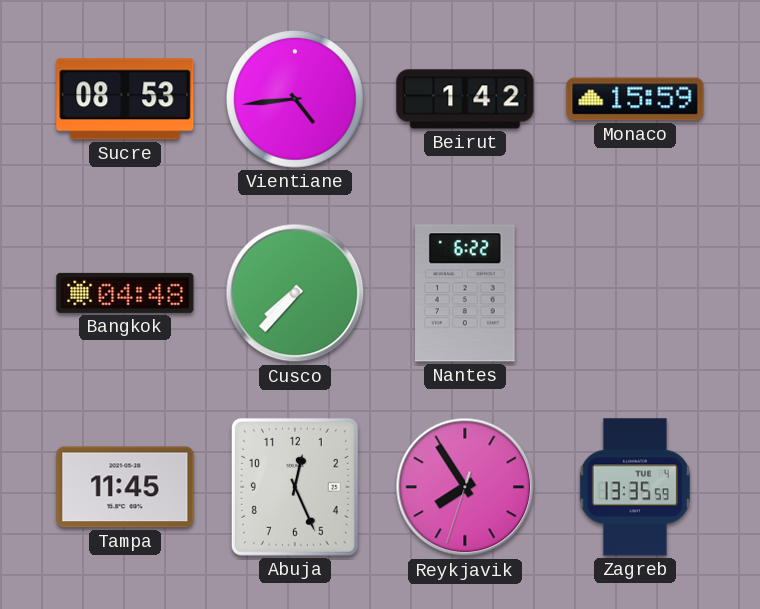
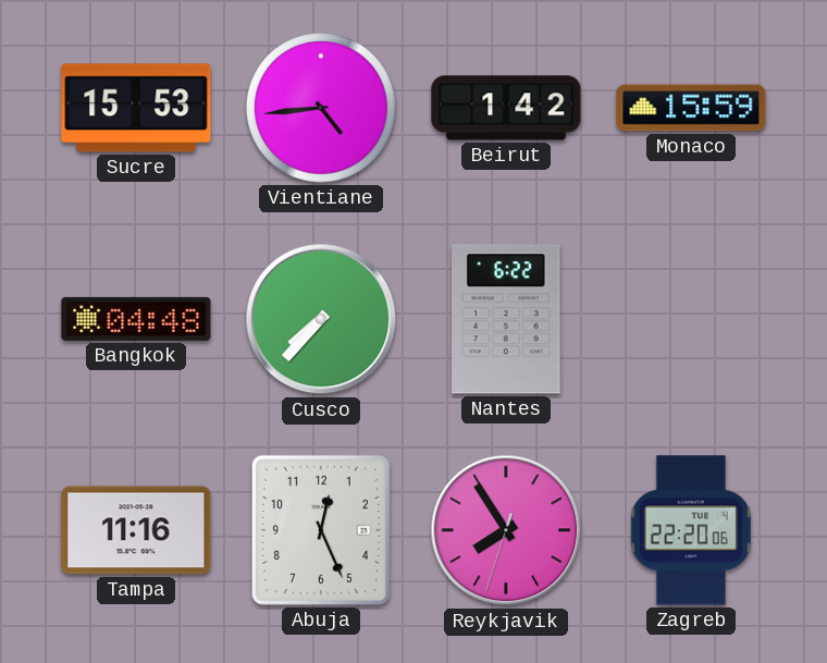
Sucre: 08:53 -> 15:53 (136, 108)
Tampa: 11:45 -> 11:16 (136, 530)
Zagreb: 13:35 -> 22:20 (691, 530)
